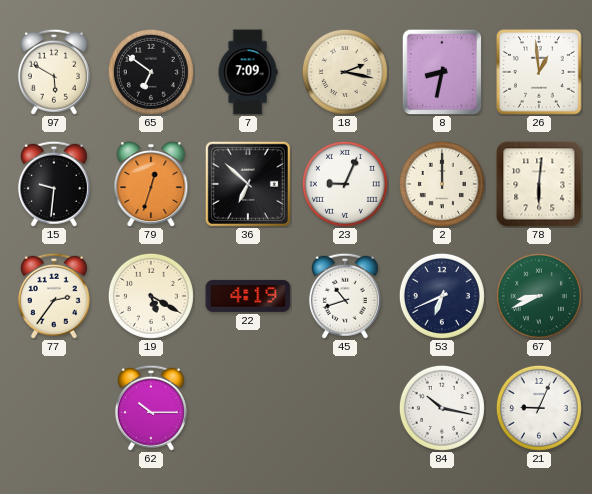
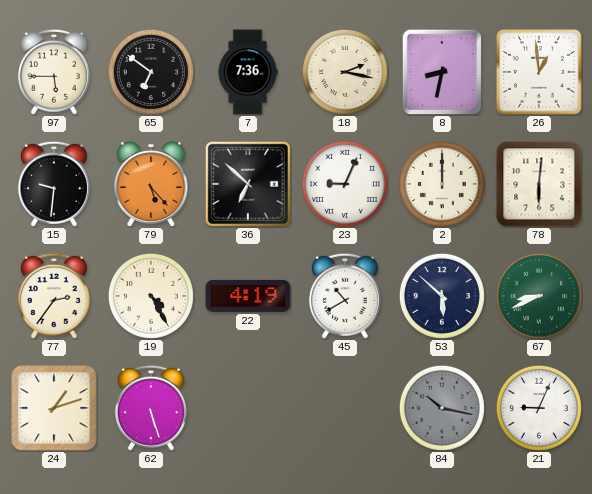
97: 5:50 -> 5:45 (54, 72)
7: 7:09 -> 7:36 (248, 72)
79: 12:33 -> 5:23 (151, 184)
19: 5:20 -> 4:25 (151, 296)
45: 10:42 -> 10:40 (345, 296)
53: 6:41 -> 5:52 (442, 296)
24: none -> 1:12 (54, 408)
62: 10:15 -> 5:27 (151, 408)
84 dial: white -> grey (442, 408)
